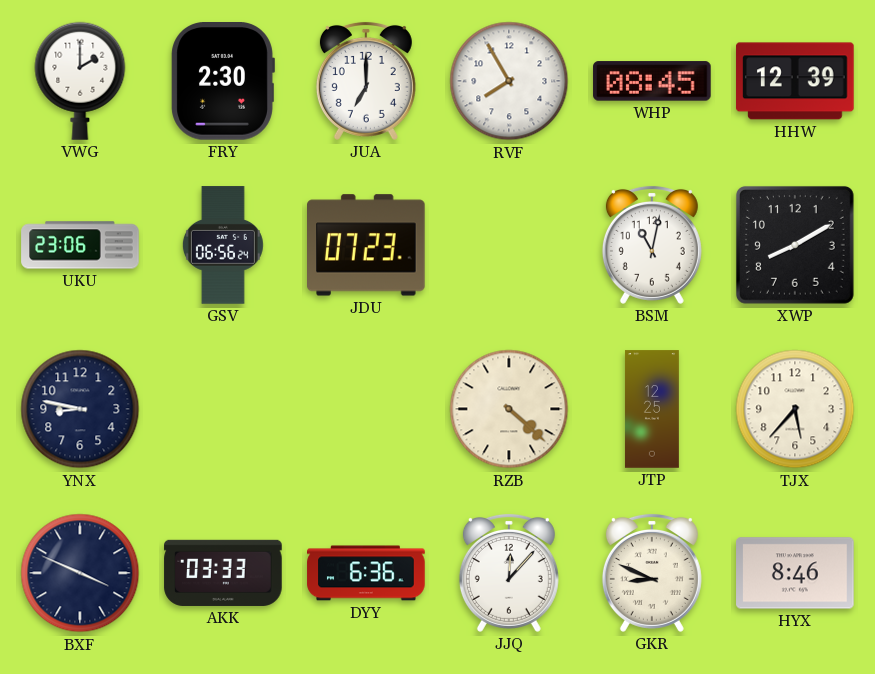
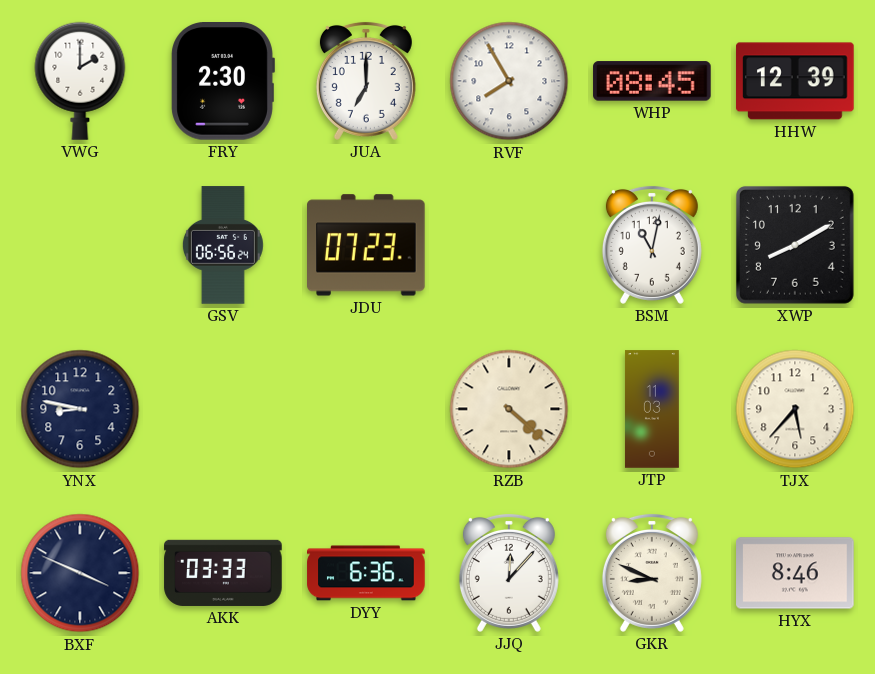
UKU: 23:06 -> none (80, 245)
JTP: 12:25 -> 11:03 (652, 409)
